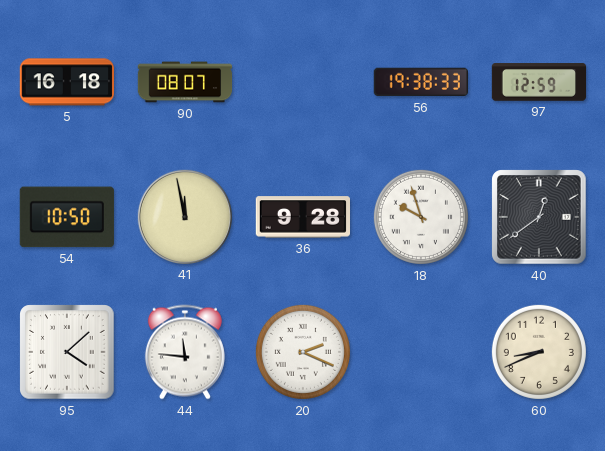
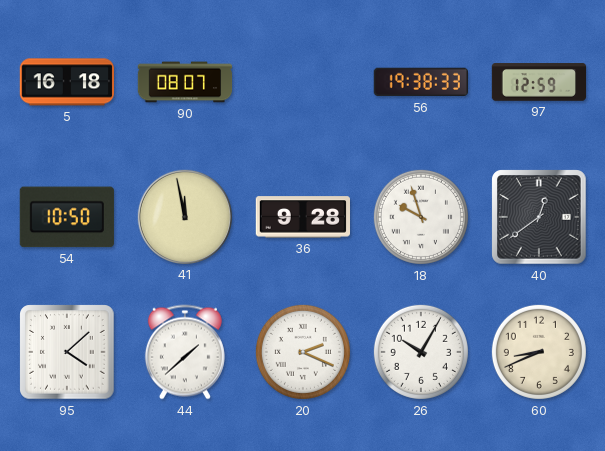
44: 11:46 -> 1:38 (185, 352)
26: none -> 10:05 (421, 352)
